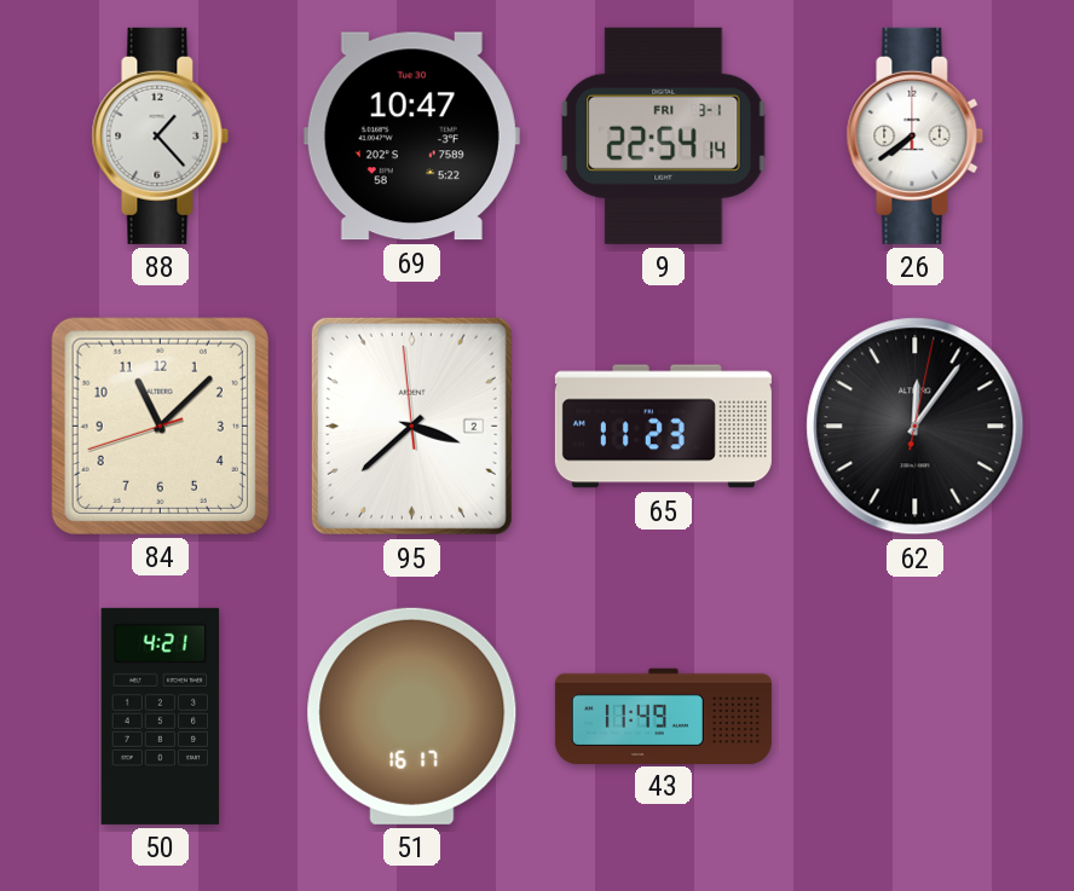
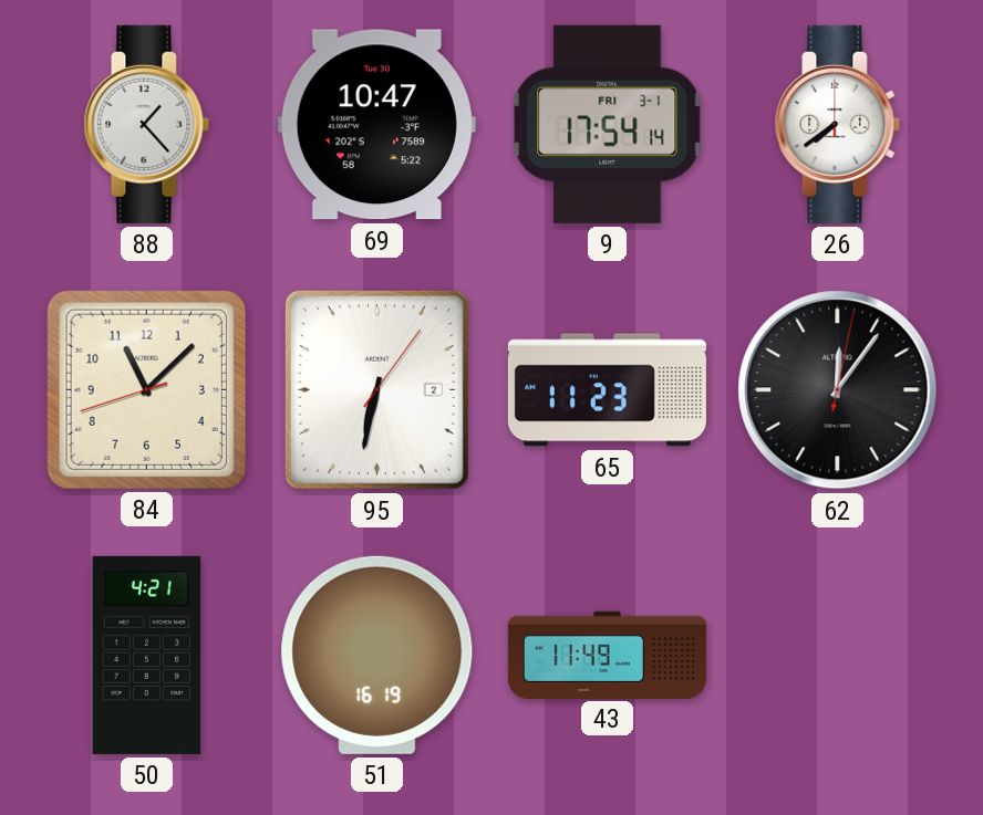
9: 22:54 -> 17:54 (608, 124)
95: 3:37 -> 6:32 (376, 389)
51: 16:17 -> 16:19 (377, 655)
